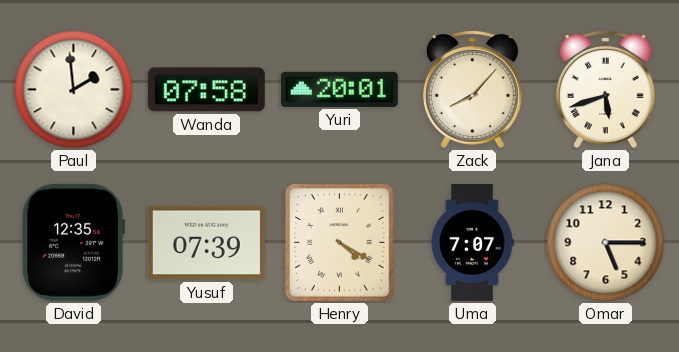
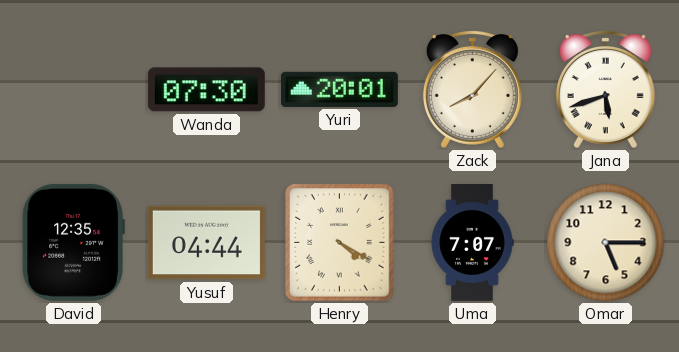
Paul: 1:59 -> none (74, 90)
Wanda: 07:58 -> 07:30 (206, 90)
Yusuf: 07:39 -> 04:44 (206, 243)
